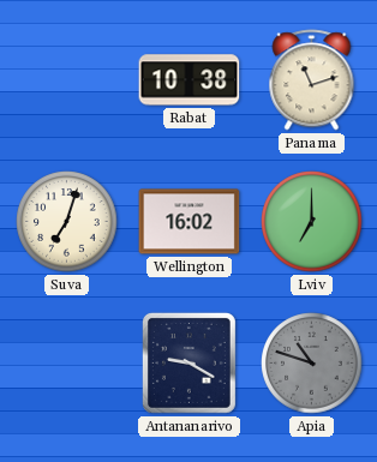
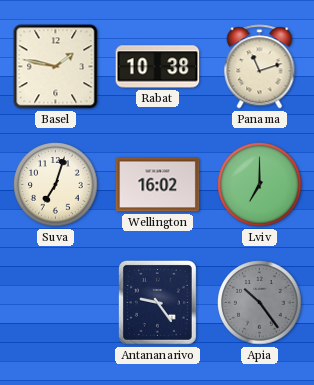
Basel: none -> 1:47 (56, 67)
Antananarivo: 9:20 -> 9:24 (157, 302)
Apia: 10:48 -> 10:24 (260, 303)
